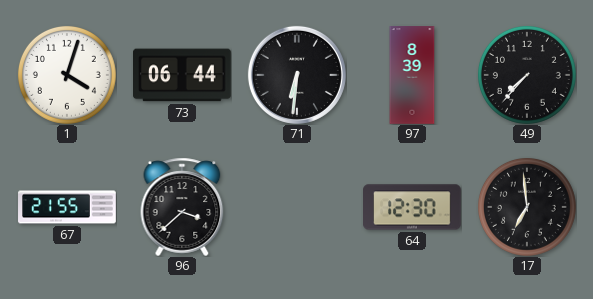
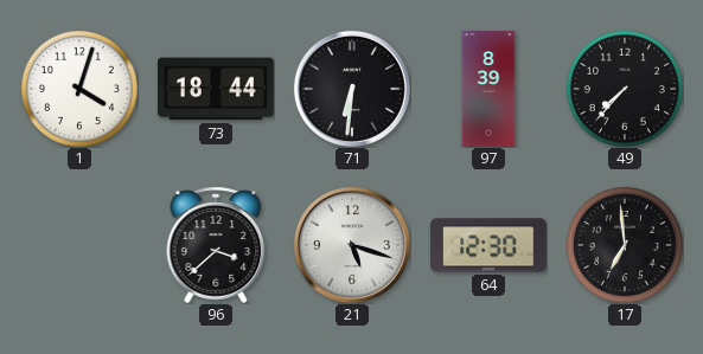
73: 06:44 -> 18:44 (217, 89)
67: 21:55 -> none (67, 207)
21: none -> 5:18 (352, 245)
